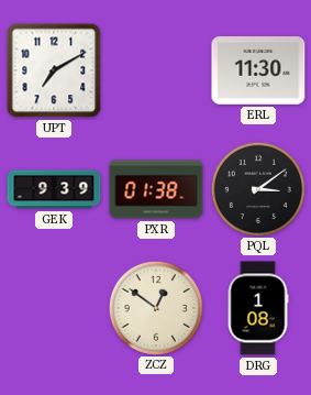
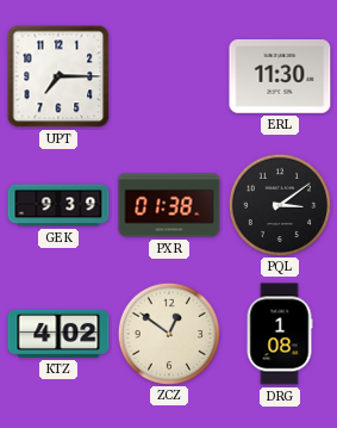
UPT: 7:10 -> 7:15 (58, 76)
KTZ: none -> 4:02 (58, 334)
